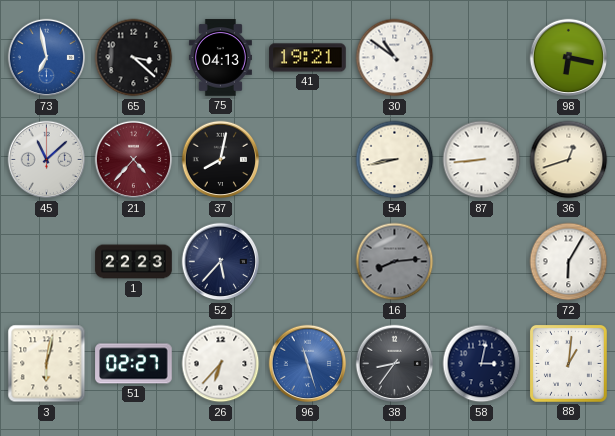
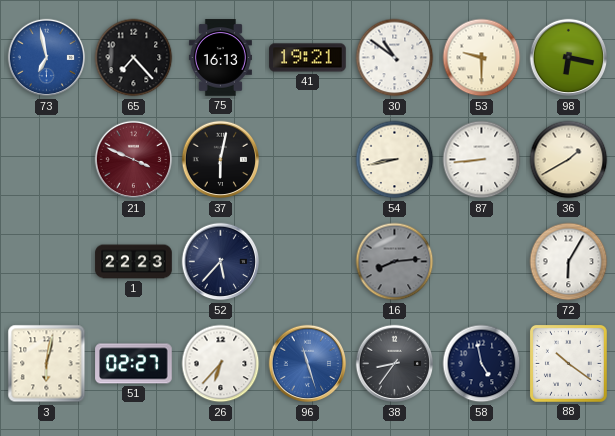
65: 3:22 -> 7:23 (134, 58)
75: 04:13 -> 16:13 (220, 58)
53: none -> 9:30 (482, 58)
45: 11:08 -> none (47, 160)
21: 4:37 -> 3:49 (134, 160)
37: 8:02 -> 6:02 (221, 160)
36: 12:42 -> 1:40 (569, 160)
58: 3:02 -> 4:58 (482, 364)
88: 1:01 -> 10:21 (568, 363)
